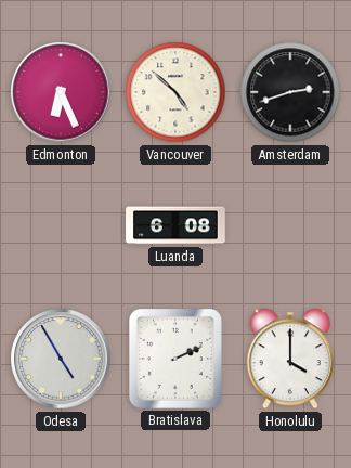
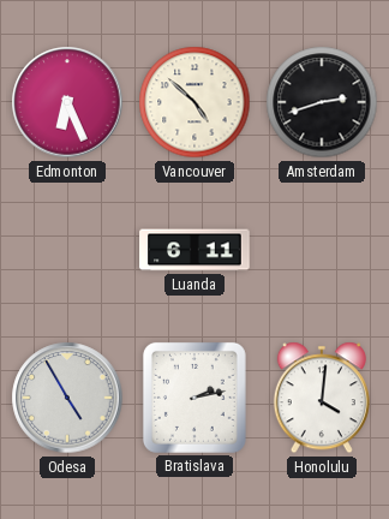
Luanda: 6:08 -> 6:11 (194, 250)
Bratislava: 2:11 -> 2:13 (194, 398)
Honolulu: 4:00 -> 4:01 (322, 398)
